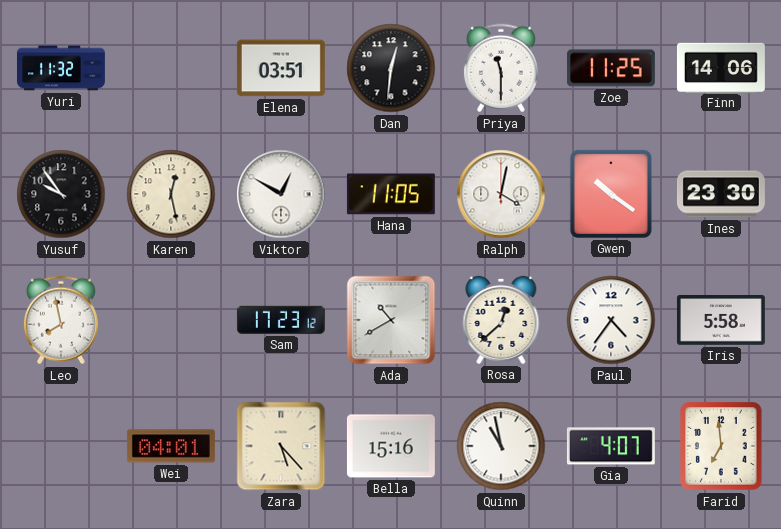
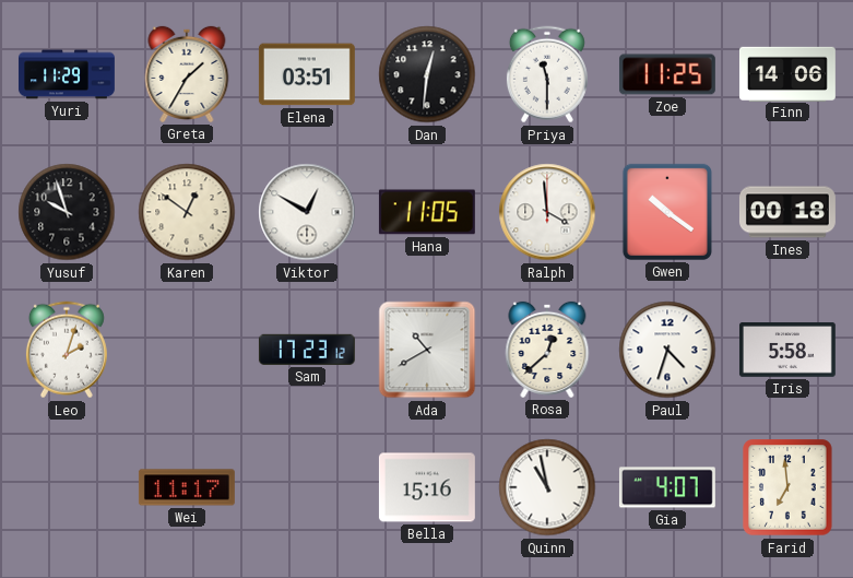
Yuri: 11:32 -> 11:29 (67, 74)
Greta: none -> 1:35 (187, 74)
Yusuf: 9:54 -> 9:57 (67, 212)
Karen: 12:28 -> 12:51 (187, 212)
Ralph: 4:02 -> 3:59 (547, 212)
Ines: 23:30 -> 00:18 (787, 212)
Leo: 7:58 -> 2:03 (67, 350)
Paul: 4:36 -> 4:33 (667, 350)
Wei: 04:01 -> 11:17 (187, 487)
Zara: 5:23 -> none (281, 446)
